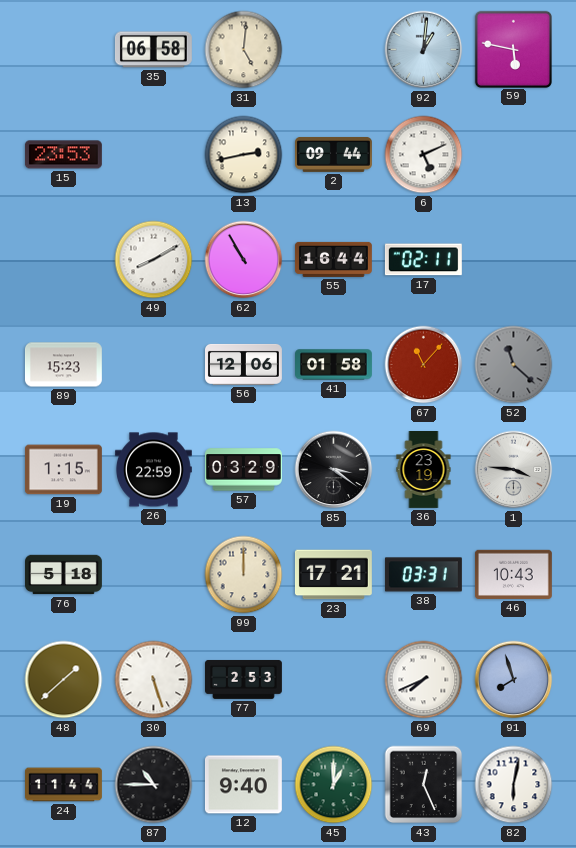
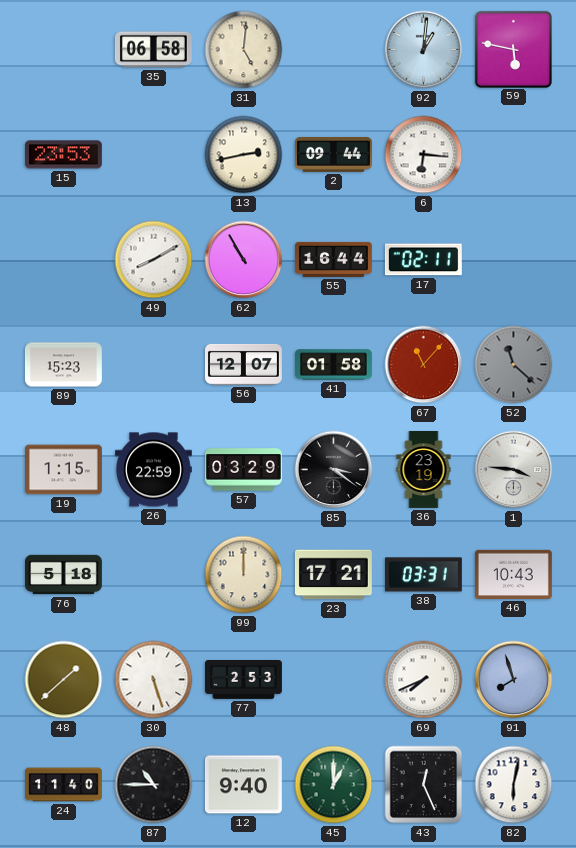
6: 5:11 -> 6:16 (424, 155)
56: 12:06 -> 12:07 (244, 364)
24: 11:44 -> 11:40 (64, 785)
